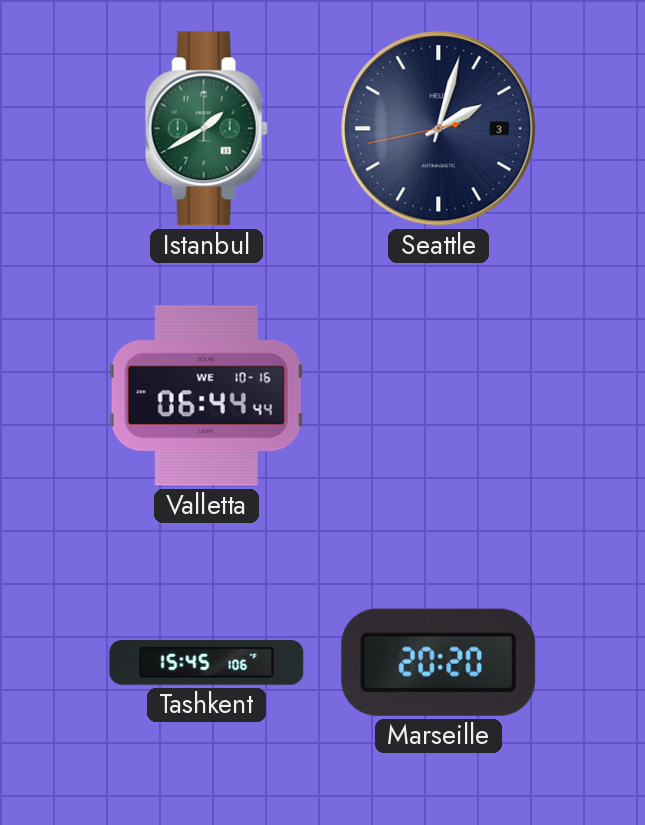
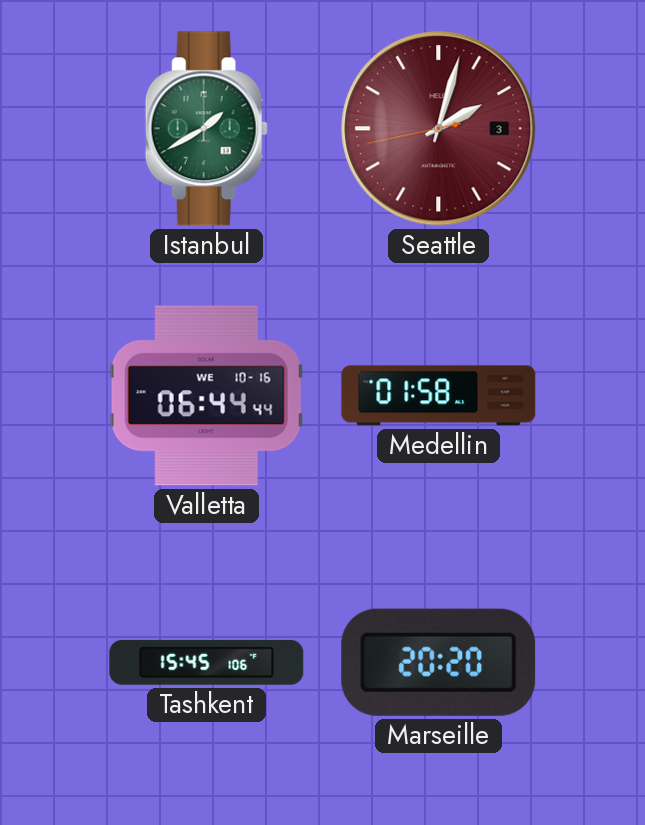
Seattle dial: navy -> burgundy (439, 129)
Medellin: none -> 01:58 (439, 396)
